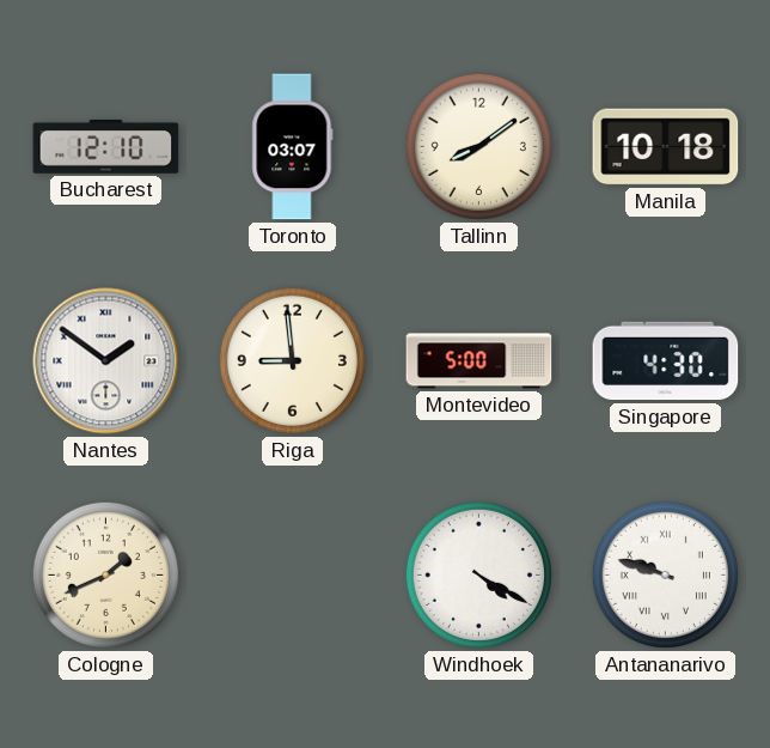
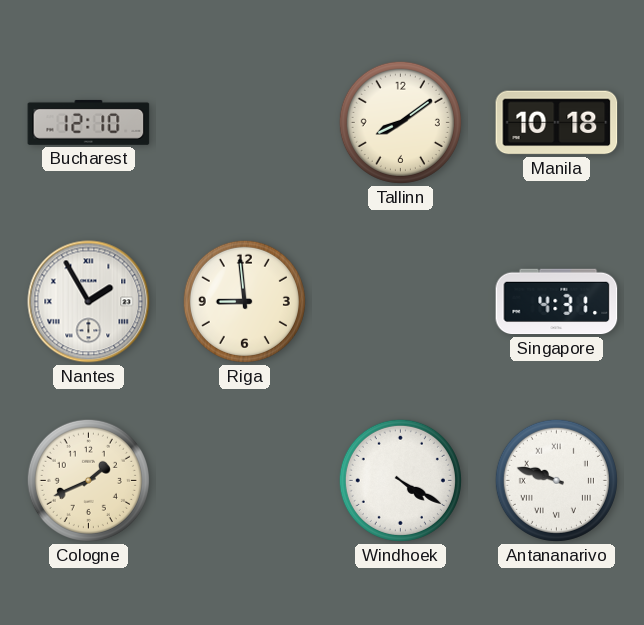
Toronto: 03:07 -> none (293, 147)
Nantes: 1:51 -> 1:55 (89, 302)
Montevideo: 5:00 -> none (479, 361)
Singapore: 4:30 -> 4:31 (557, 302)
